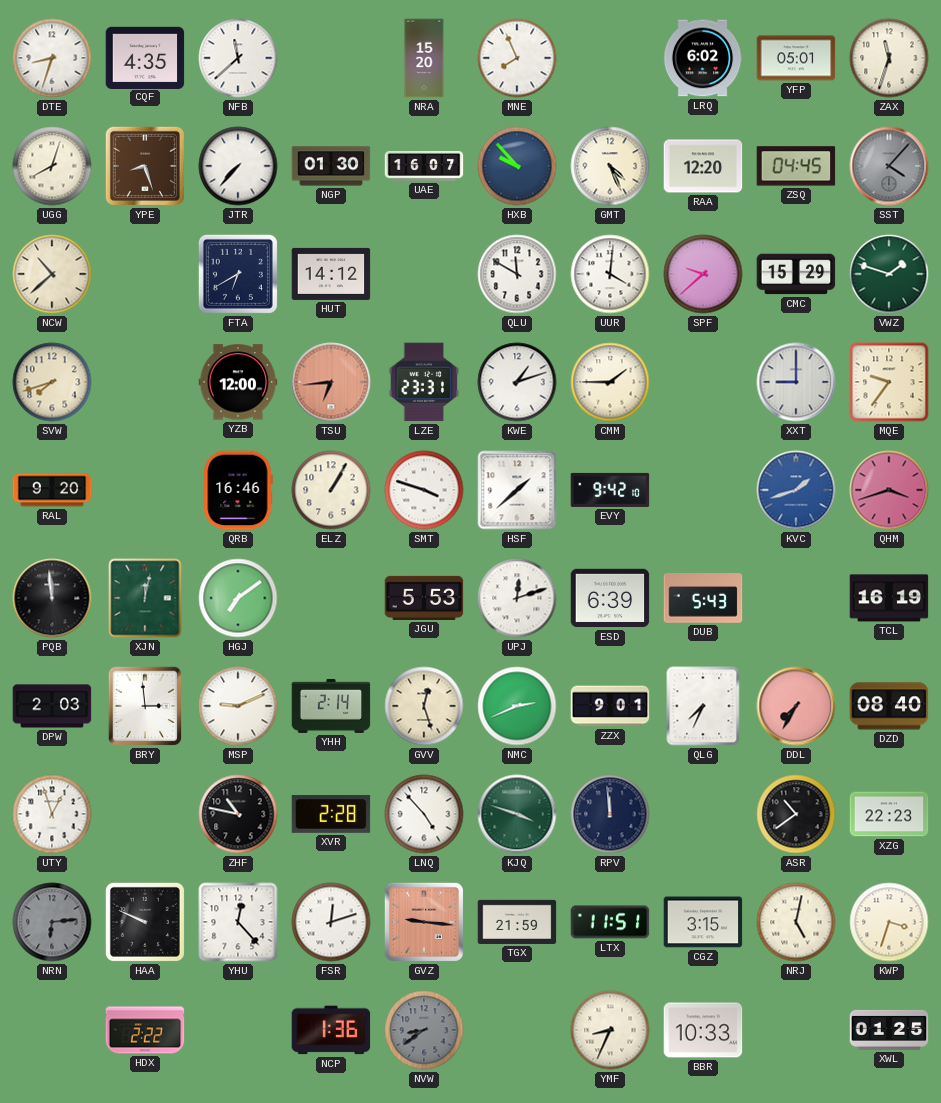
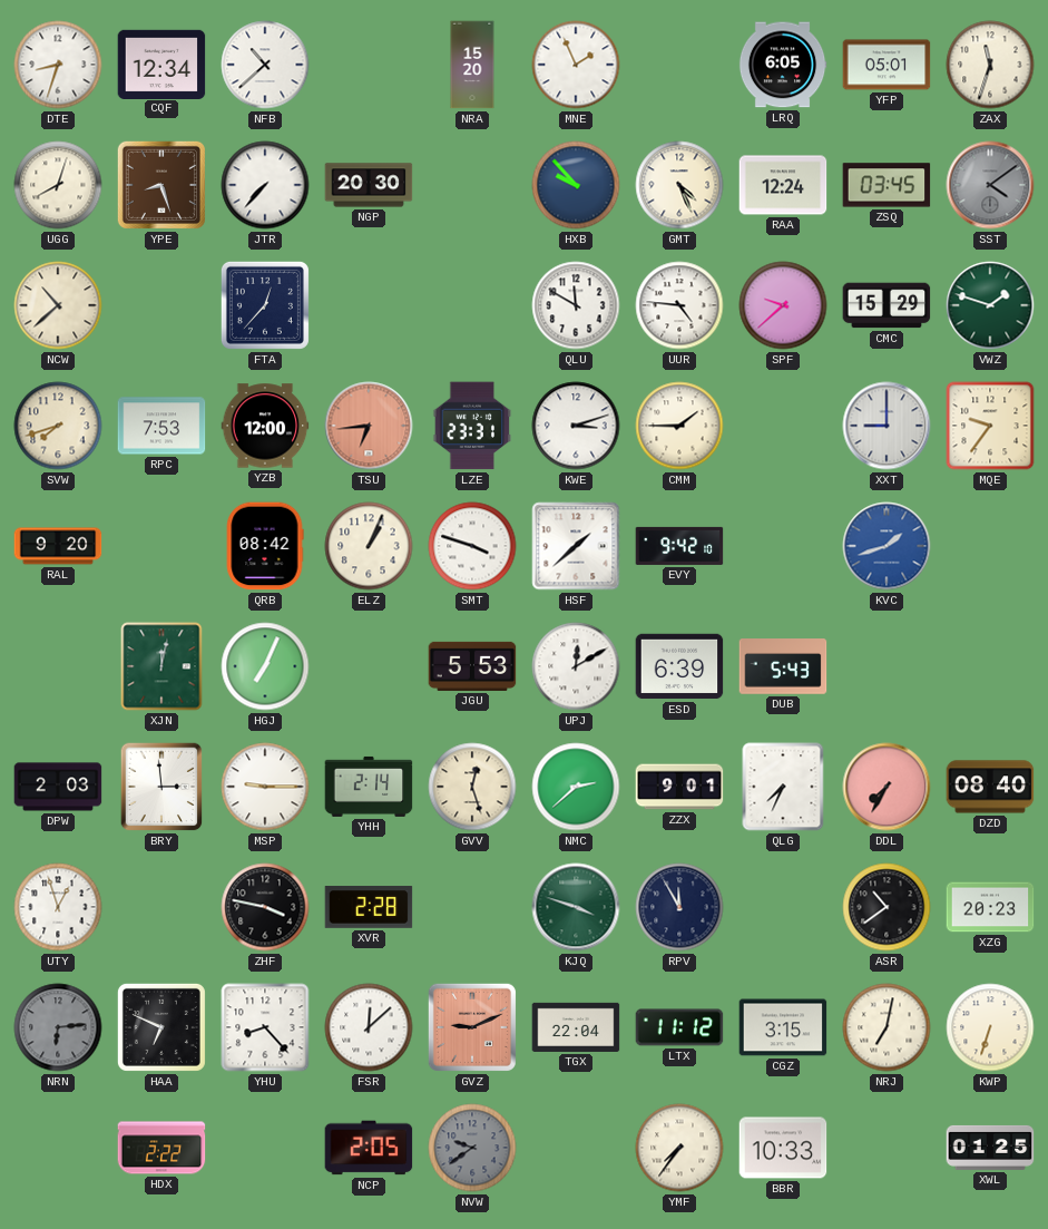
CQF: 4:35 -> 12:34 (161, 64)
NFB: 11:38 -> 10:38 (265, 65)
MNE: 7:56 -> 1:56 (576, 65)
LRQ: 6:02 -> 6:05 (783, 65)
NGP: 01:30 -> 20:30 (369, 185)
UAE: 16:07 -> none (424, 166)
RAA: 12:20 -> 12:24 (783, 185)
ZSQ: 04:45 -> 03:45 (887, 185)
SST: 4:07 -> 4:09 (990, 185)
FTA: 6:40 -> 12:37 (265, 305)
HUT: 14:12 -> none (331, 274)
UUR: 4:01 -> 4:46 (679, 305)
RPC: none -> 7:53 (161, 426)
KWE: 1:12 -> 3:12 (576, 426)
QRB: 16:46 -> 08:42 (265, 546)
ELZ: 1:05 -> 1:04 (369, 546)
QHM: 3:42 -> none (889, 490)
PQB: 11:59 -> none (52, 598)
HGJ: 7:09 -> 7:04 (265, 666)
UPJ: 12:12 -> 12:10 (576, 666)
TCL: 16:19 -> none (889, 598)
MSP: 9:11 -> 9:15 (265, 787)
NMC: 2:41 -> 2:38 (576, 787)
ZHF: 10:47 -> 3:47 (265, 907)
LNQ: 4:53 -> none (424, 814)
RPV: 11:59 -> 11:55 (679, 907)
XZG: 22:23 -> 20:23 (990, 907)
HAA: 9:49 -> 6:49 (161, 1027)
YHU: 12:23 -> 8:23 (265, 1027)
FSR: 12:12 -> 12:08 (369, 1027)
GVZ: 9:16 -> 9:11 (472, 1027)
TGX: 21:59 -> 22:04 (576, 1027)
LTX: 11:51 -> 11:12 (679, 1027)
NRJ: 5:02 -> 7:02 (887, 1027)
KWP: 3:33 -> 6:33 (990, 1027)
NCP: 1:36 -> 2:05 (369, 1148)
NVW: 8:39 -> 9:39 (472, 1148)
YMF: 8:34 -> 7:36 (679, 1148)
